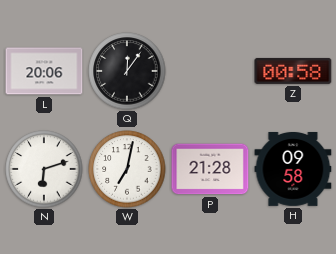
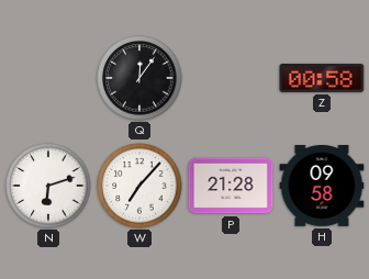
L: 20:06 -> none (44, 71)
W: 7:02 -> 7:07 (139, 186)
